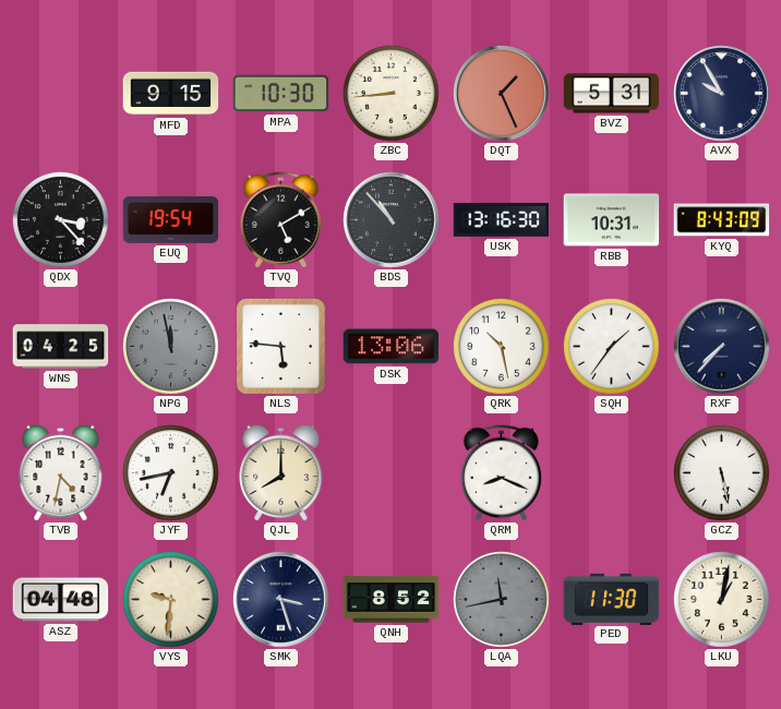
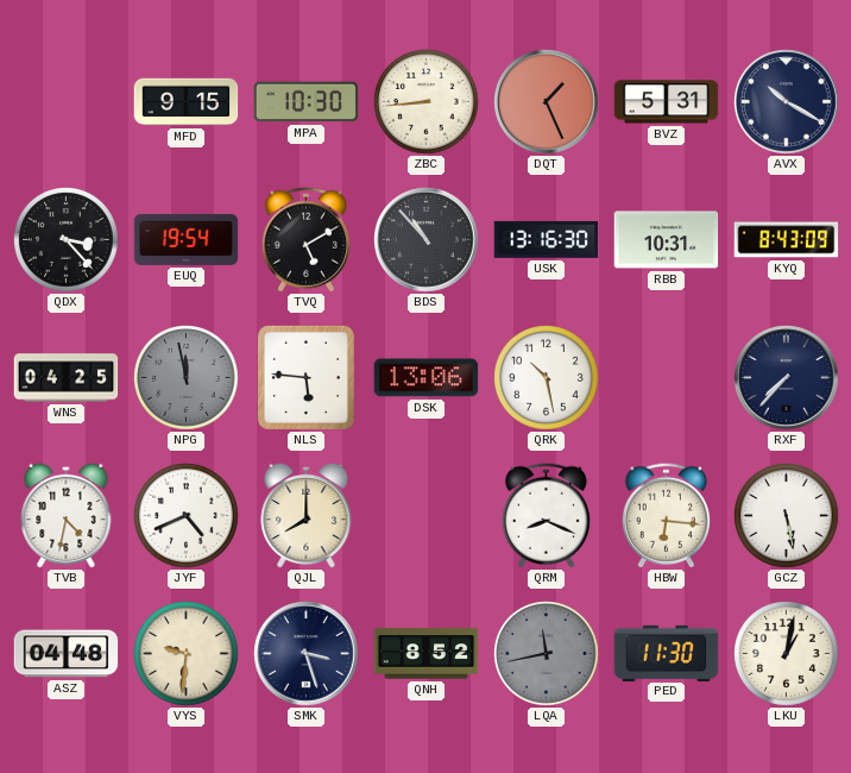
AVX: 9:55 -> 10:20 (787, 102)
SQH: 1:36 -> none (612, 347)
JYF: 6:43 -> 4:41 (187, 516)
HBW: none -> 6:16 (666, 516)
